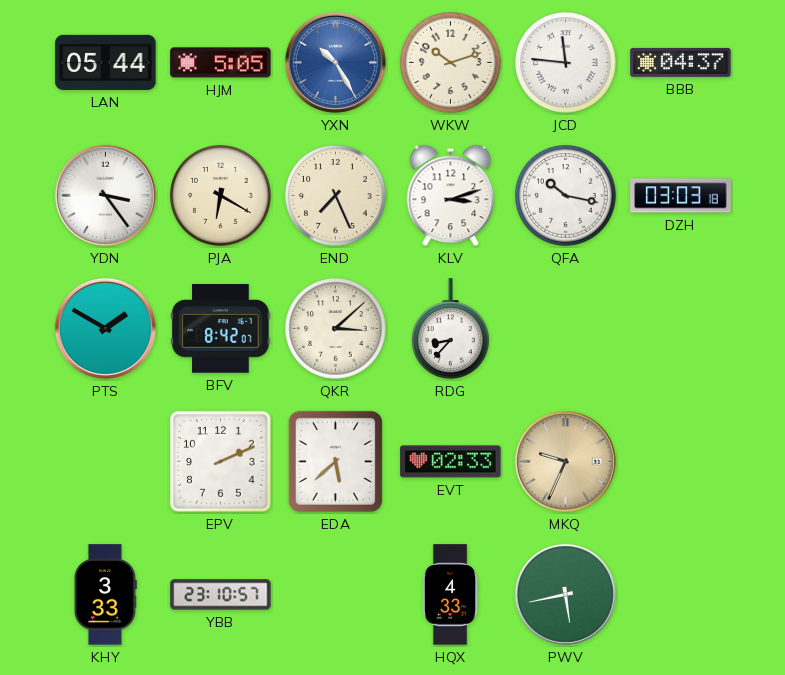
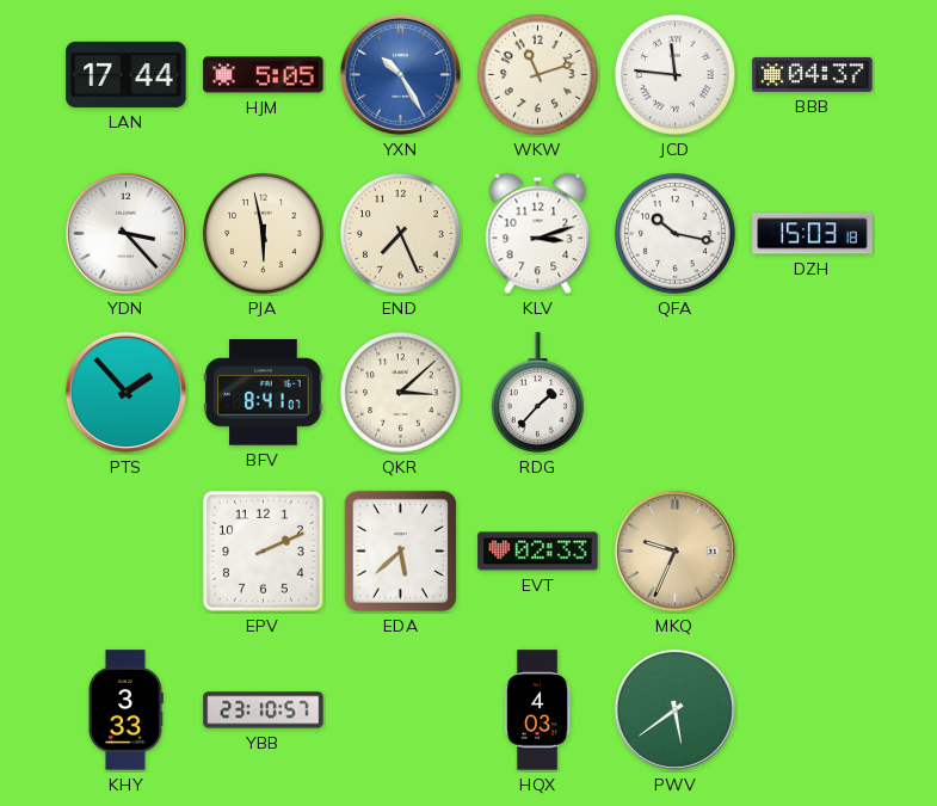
LAN: 05:44 -> 17:44 (127, 74)
WKW: 10:12 -> 11:12 (538, 75)
YDN: 3:24 -> 3:23 (125, 233)
PJA: 6:20 -> 5:58 (264, 234)
DZH: 03:03 -> 15:03 (813, 234)
PTS: 1:50 -> 1:53 (125, 392)
BFV: 8:42 -> 8:41 (264, 393)
RDG: 8:37 -> 1:37 (538, 393)
HQX: 4:33 -> 4:03 (537, 710)
PWV: 5:43 -> 5:39 (674, 709)
